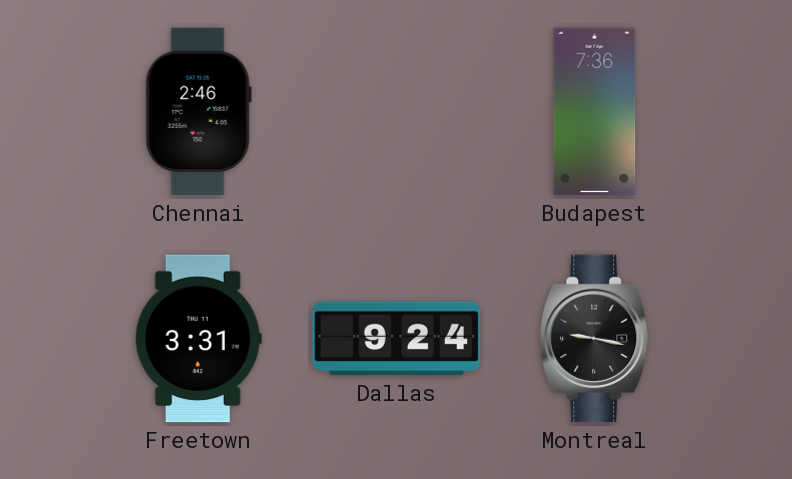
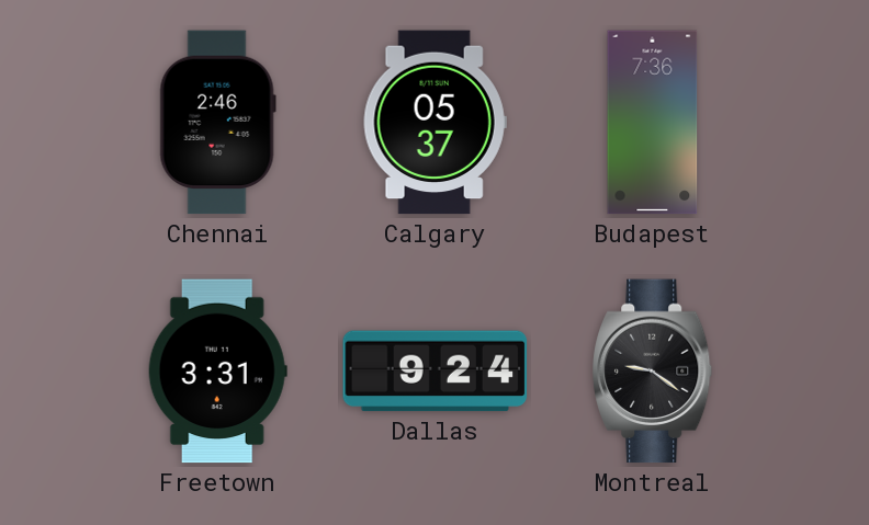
Calgary: none -> 05:37 (435, 123)
Montreal: 9:17 -> 9:21 (653, 372)
